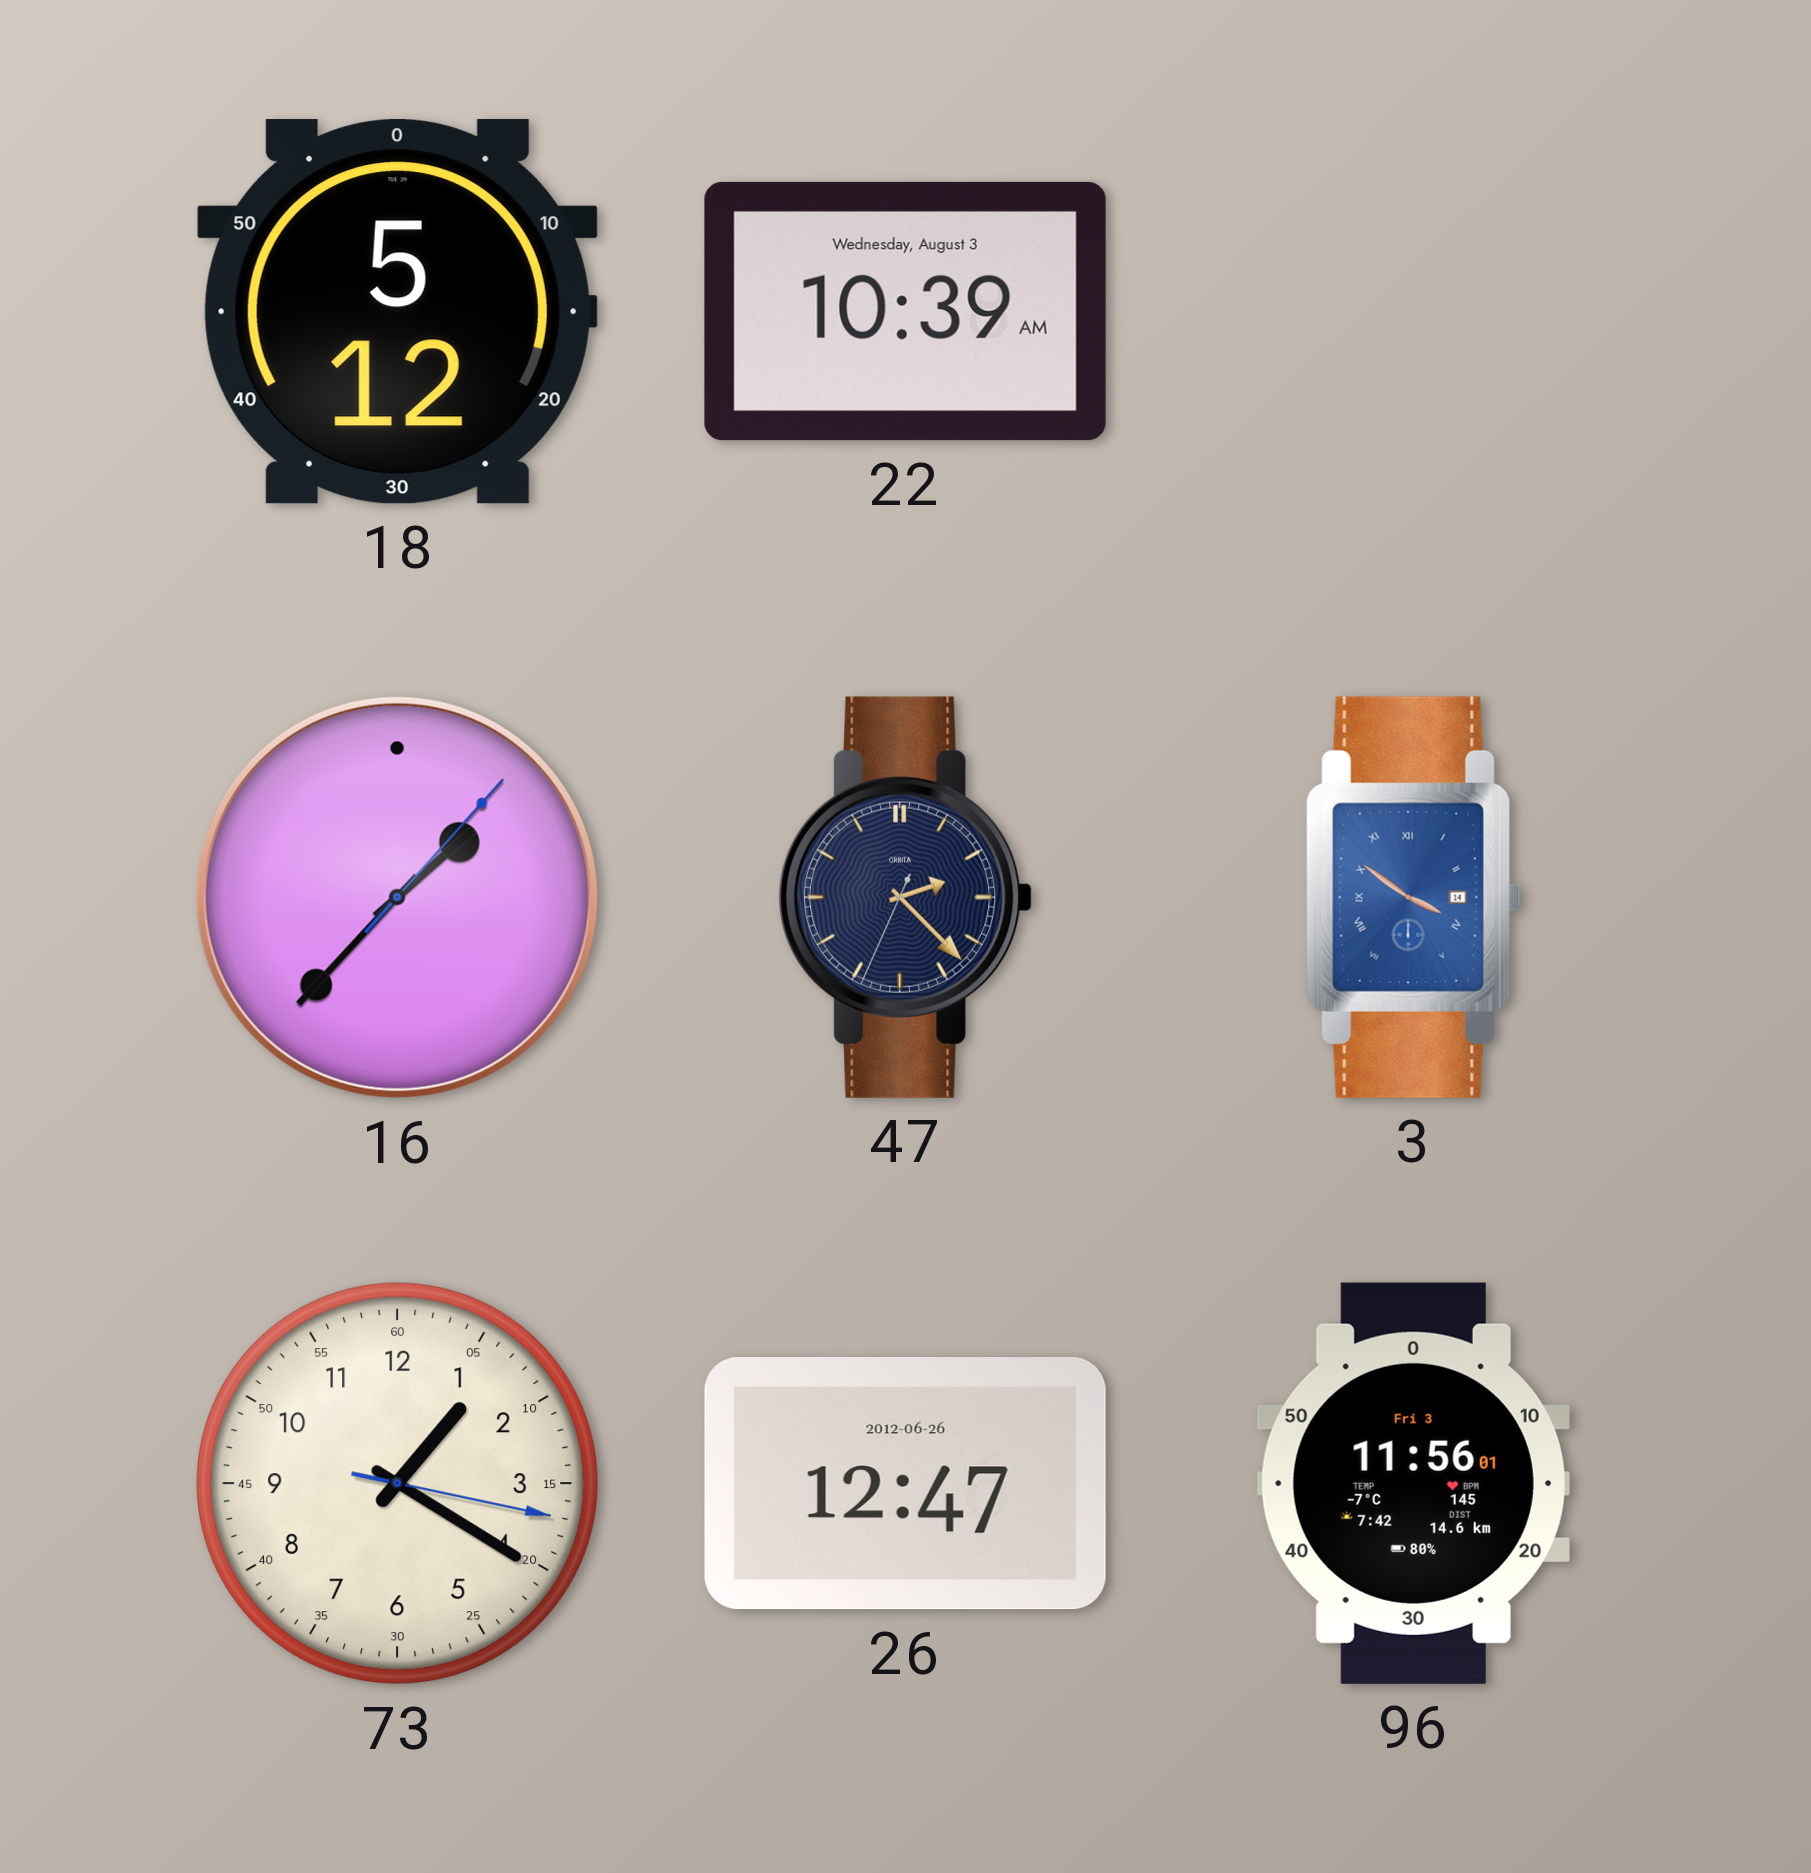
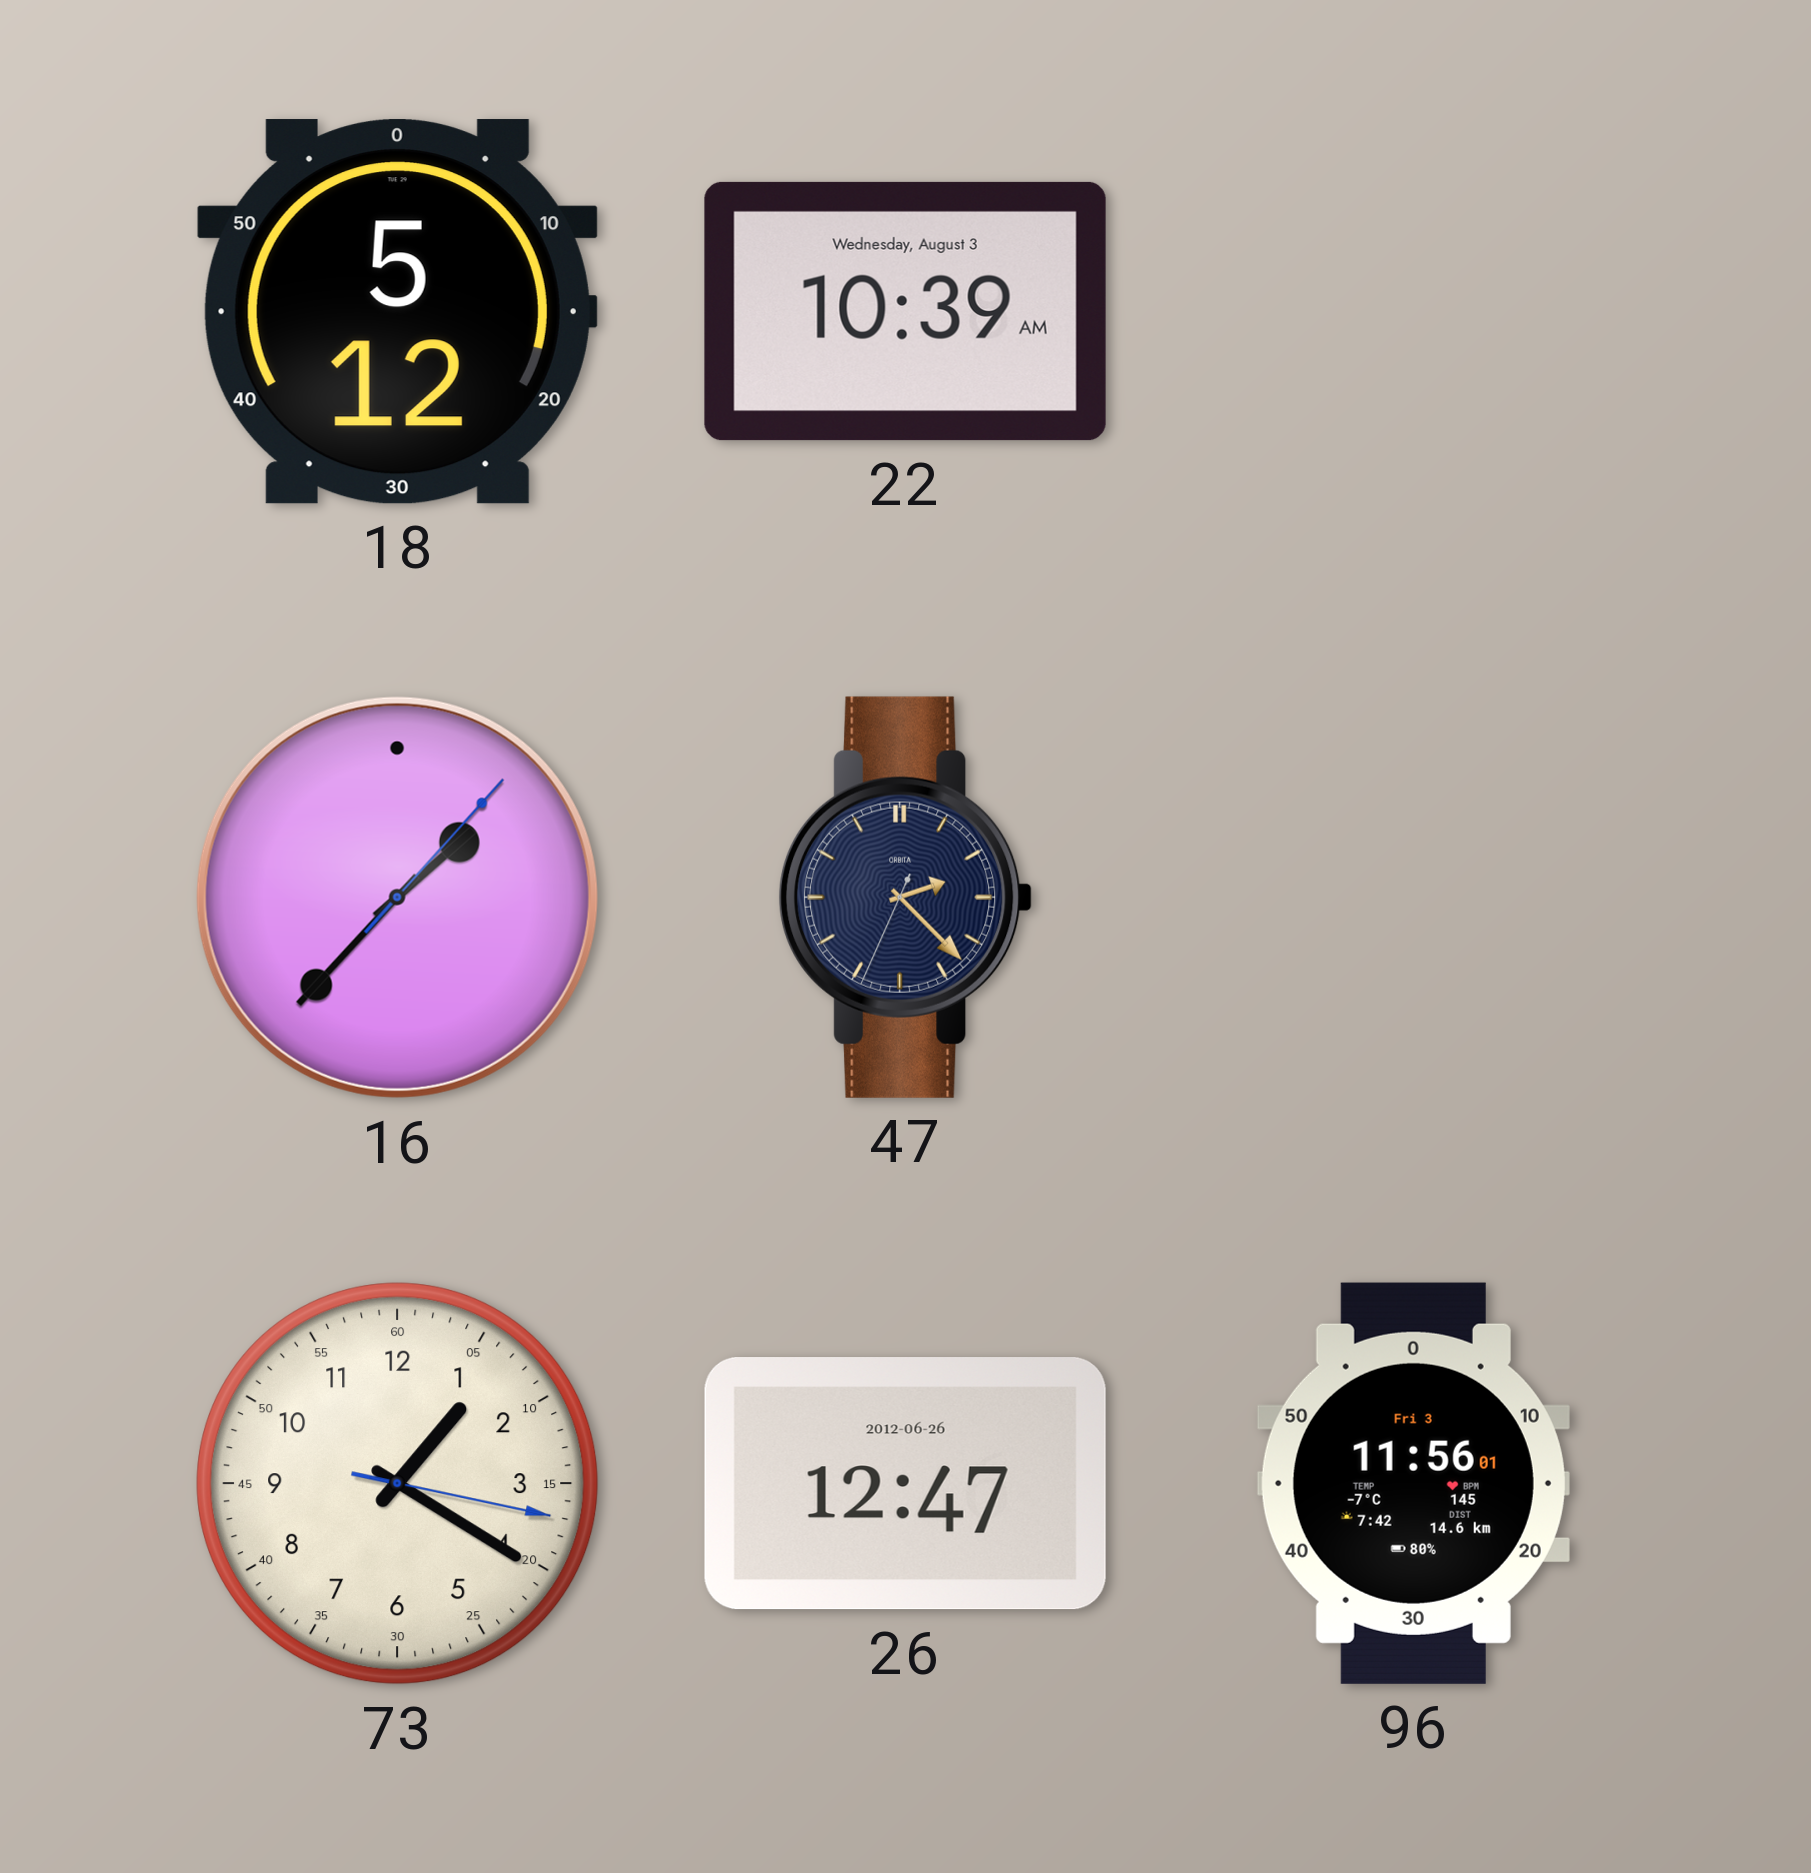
3: 3:51 -> none (1413, 897)
